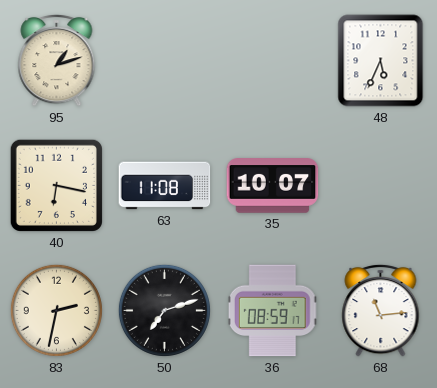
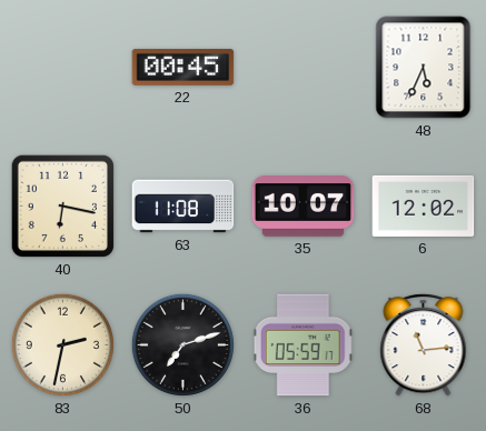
95: 1:12 -> none (57, 60)
22: none -> 00:45 (184, 67)
6: none -> 12:02 (424, 206)
36: 08:59 -> 05:59 (304, 345)
